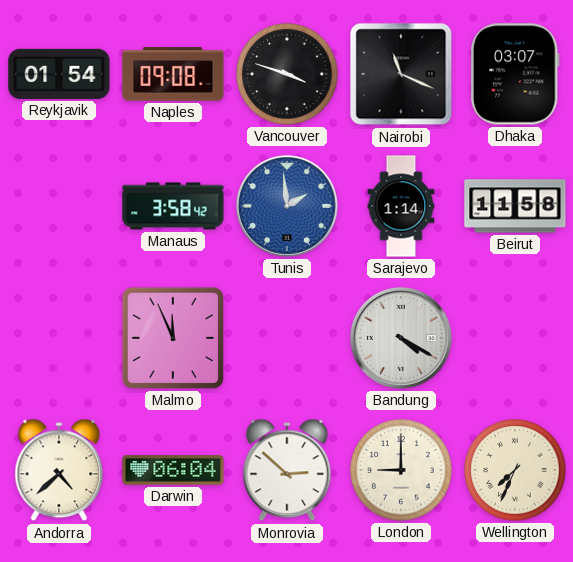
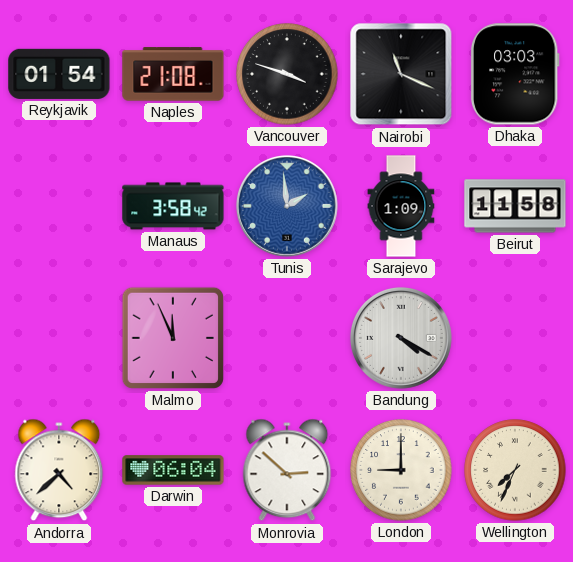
Naples: 09:08 -> 21:08 (173, 74)
Dhaka: 03:07 -> 03:03 (515, 74)
Sarajevo: 1:14 -> 1:09 (401, 206)
